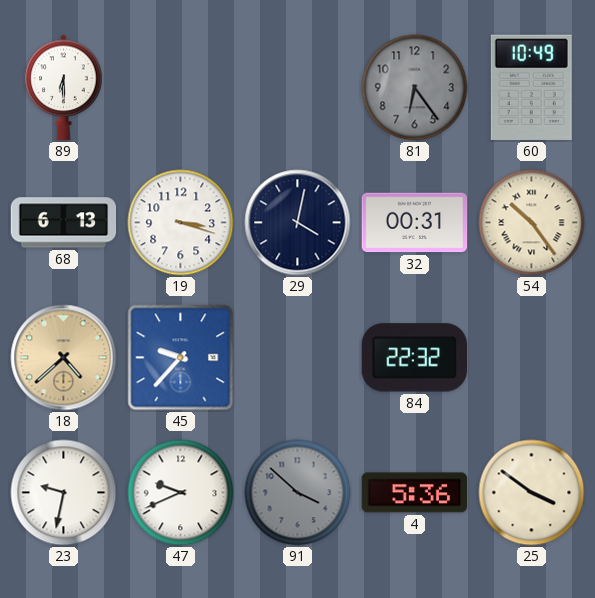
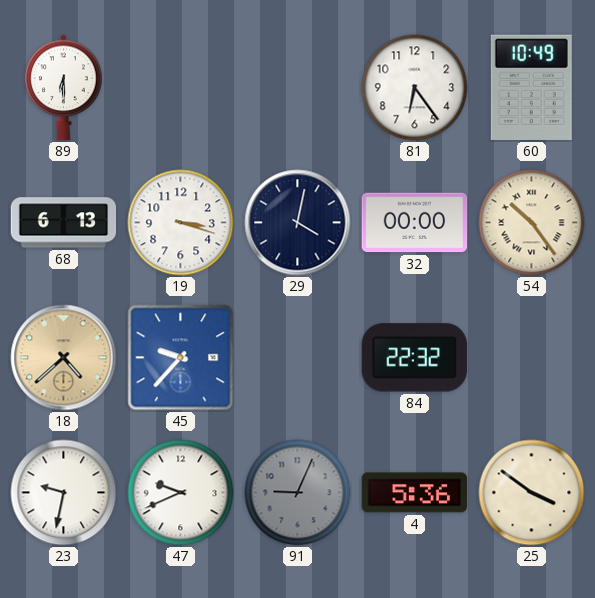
81 dial: grey -> white (415, 88)
32: 00:31 -> 00:00 (415, 223)
91: 3:52 -> 9:04 (298, 493)
